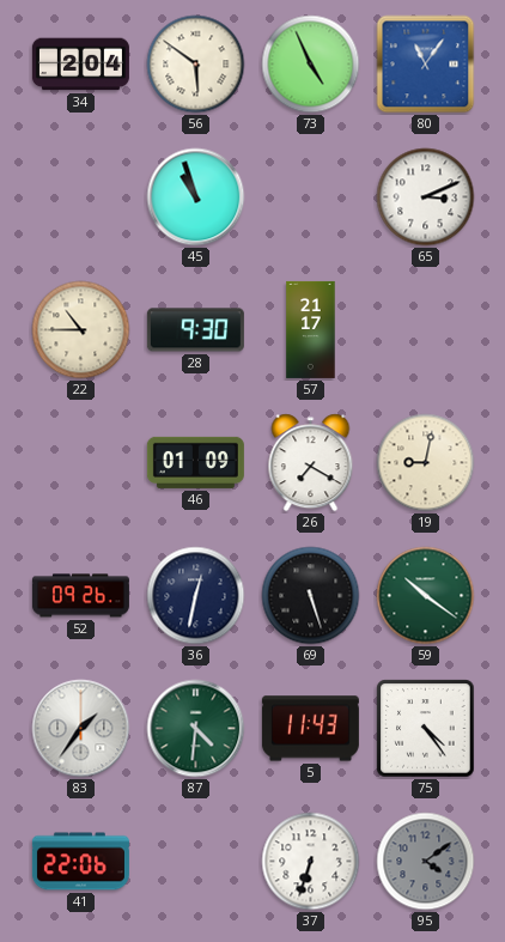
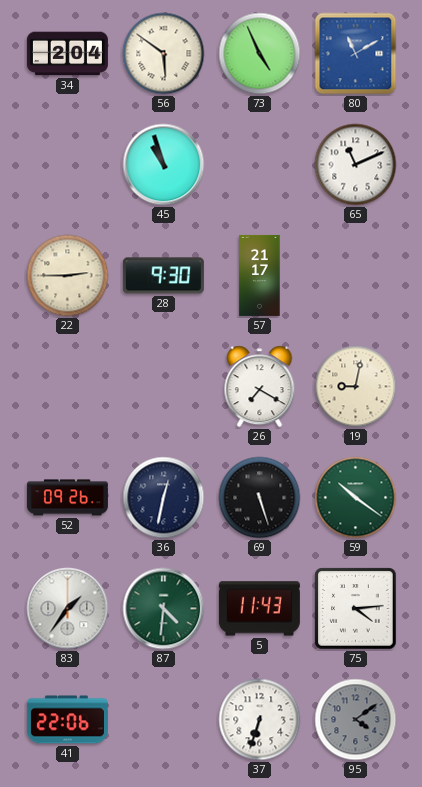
80: 11:06 -> 11:10 (356, 54)
65: 3:11 -> 11:11 (356, 165)
22: 10:45 -> 2:45 (68, 276)
46: 01:09 -> none (195, 462)
75: 4:24 -> 4:14 (356, 609)
